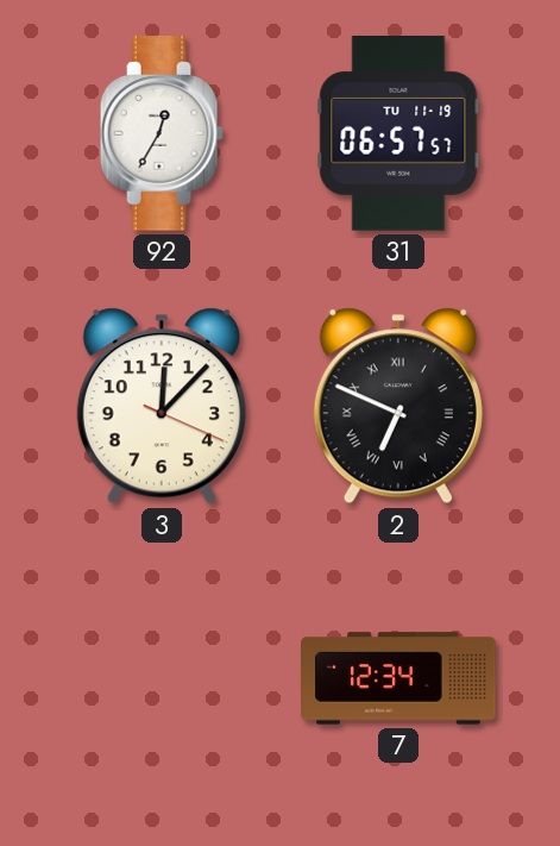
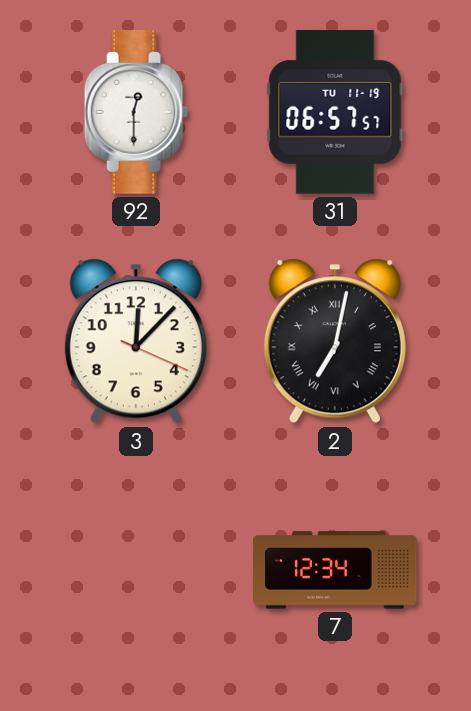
92: 12:35 -> 12:30 (136, 112)
2: 6:49 -> 7:02 (335, 341)
